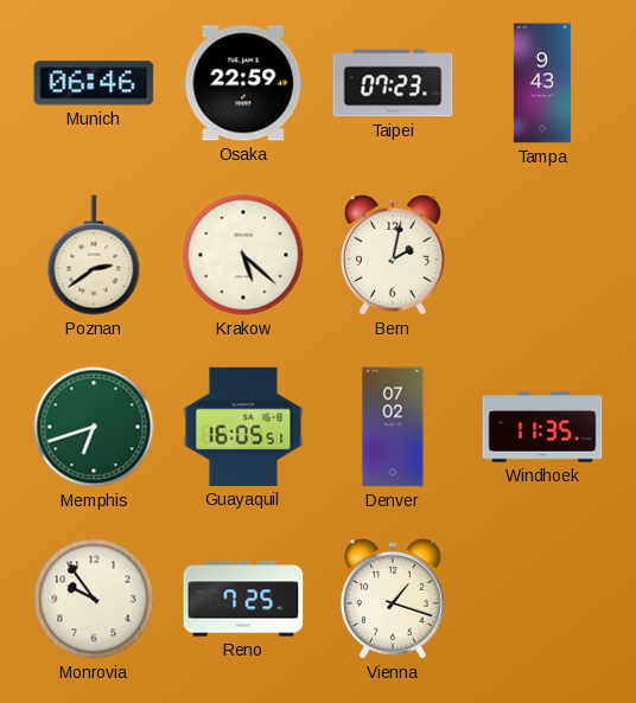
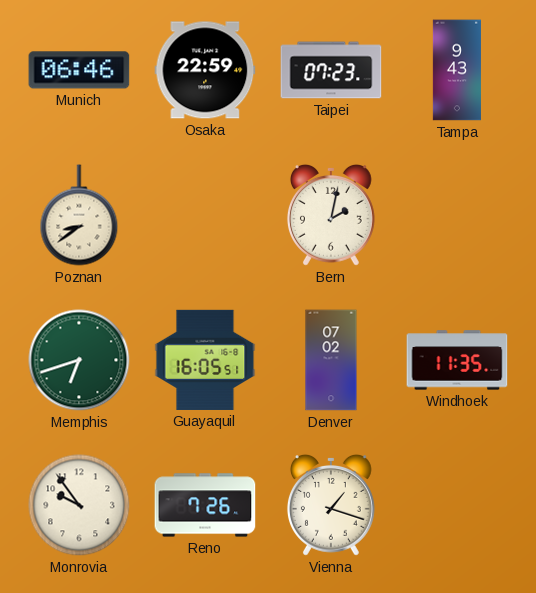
Poznan: 2:39 -> 8:39 (79, 215)
Krakow: 5:22 -> none (243, 255)
Reno: 7:25 -> 7:26 (205, 505)
